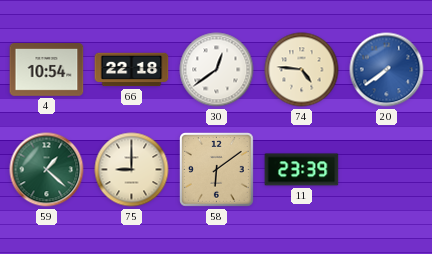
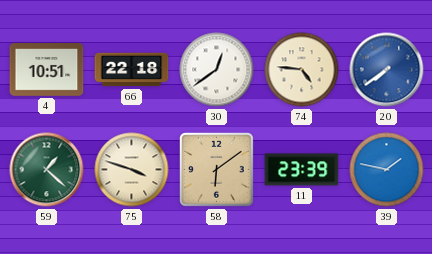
4: 10:54 -> 10:51 (47, 70)
75: 9:00 -> 3:48 (132, 170)
39: none -> 1:47 (387, 170)
